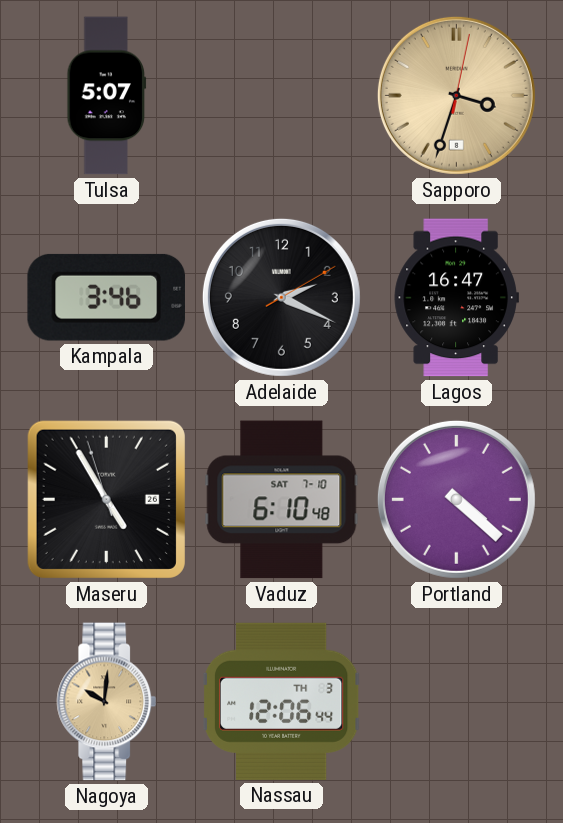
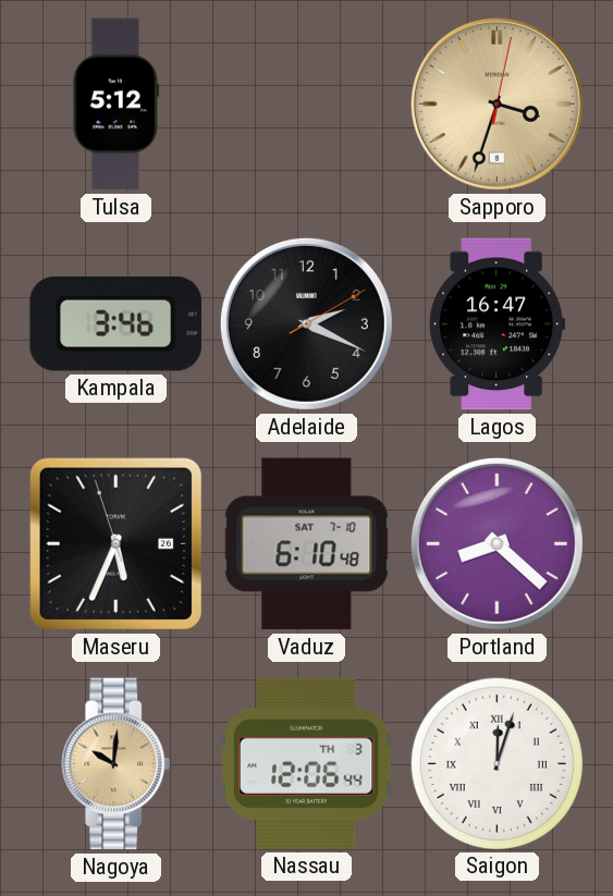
Tulsa: 5:07 -> 5:12 (117, 105)
Maseru: 4:54 -> 5:33 (115, 543)
Portland: 4:22 -> 8:22 (496, 543)
Saigon: none -> 12:03 (496, 763)
